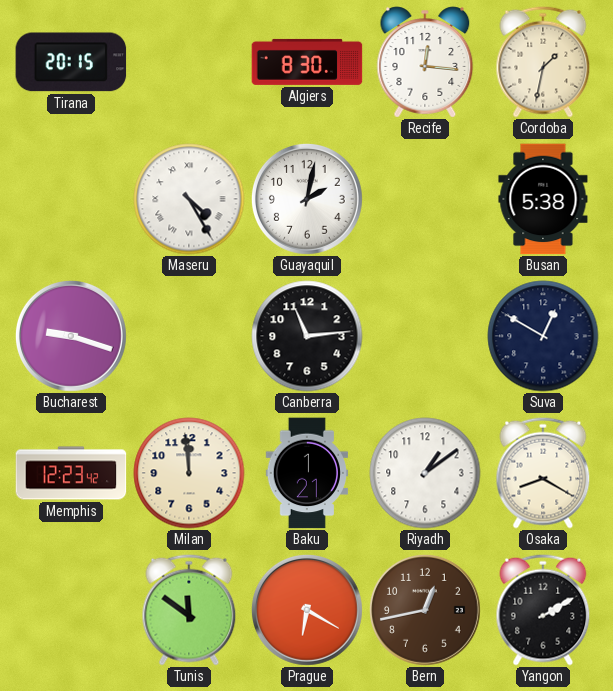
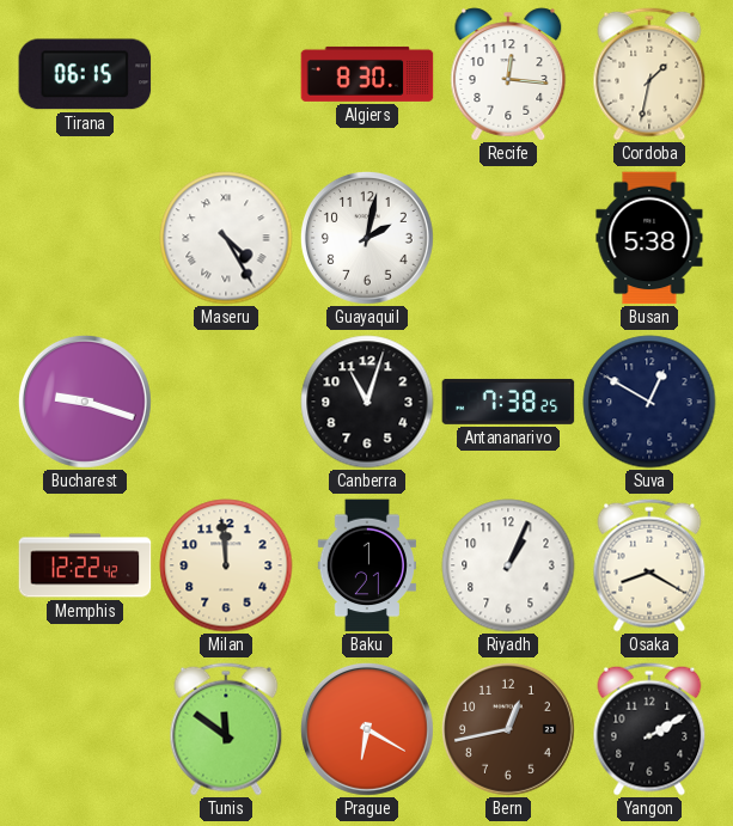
Tirana: 20:15 -> 06:15 (85, 74)
Canberra: 11:14 -> 11:03 (367, 402)
Antananarivo: none -> 7:38 (508, 402)
Memphis: 12:23 -> 12:22 (85, 565)
Riyadh: 1:09 -> 1:04 (508, 565)
